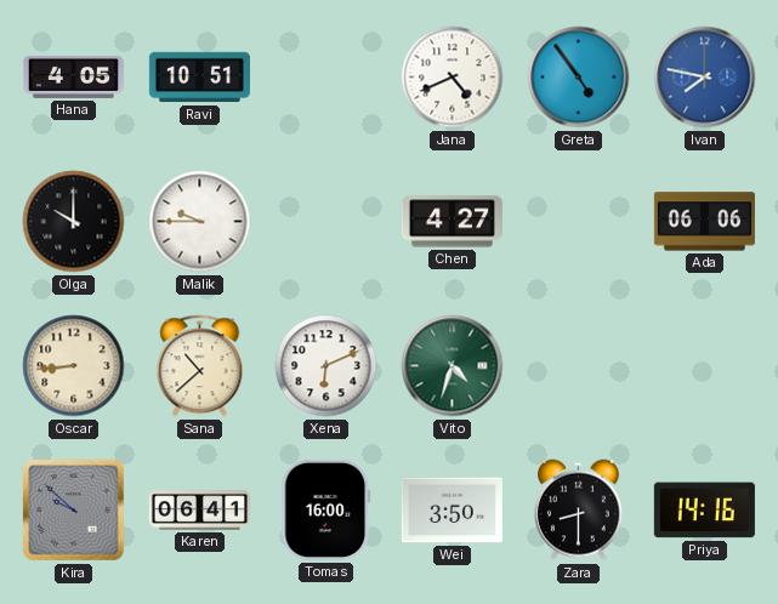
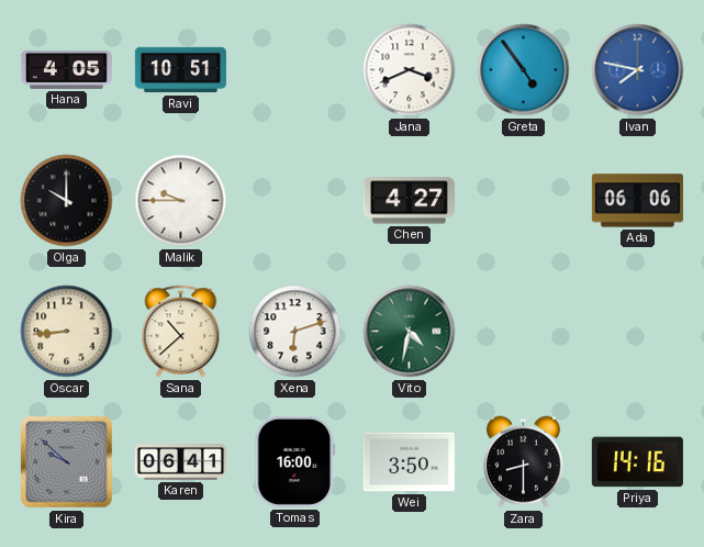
Jana: 4:41 -> 3:41 (410, 70)
Xena: 6:11 -> 6:12 (295, 332)
Vito: 4:33 -> 4:32 (410, 332)
